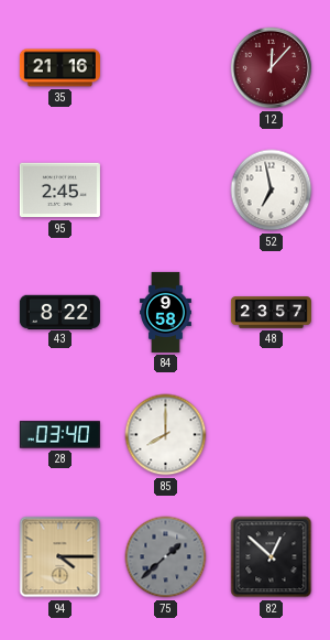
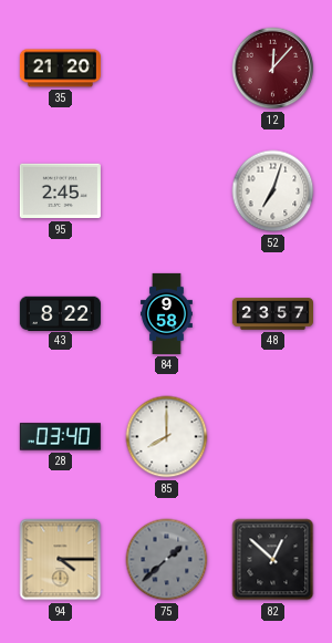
35: 21:16 -> 21:20 (60, 69)
52: 6:58 -> 7:03 (273, 191)
